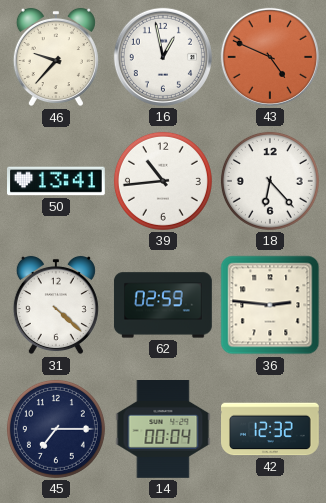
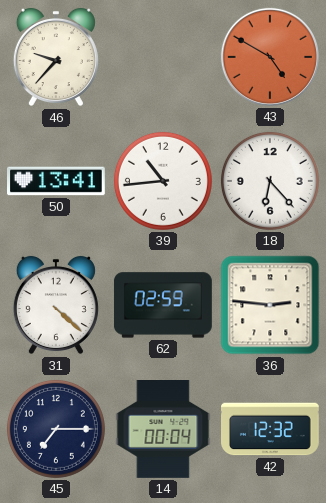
16: 12:58 -> none (163, 57)
43: 4:49 -> 4:50 (270, 57)
